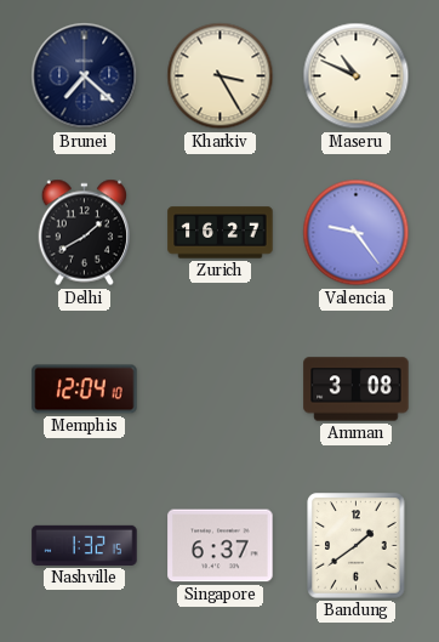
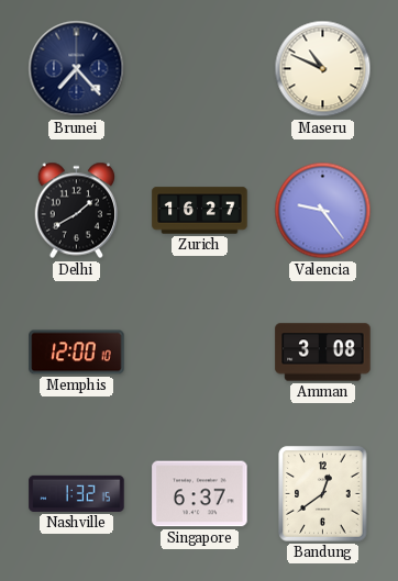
Brunei: 7:22 -> 7:23 (77, 69)
Kharkiv: 3:25 -> none (221, 76)
Memphis: 12:04 -> 12:00 (77, 353)
Bandung: 1:39 -> 12:39 (323, 494)
